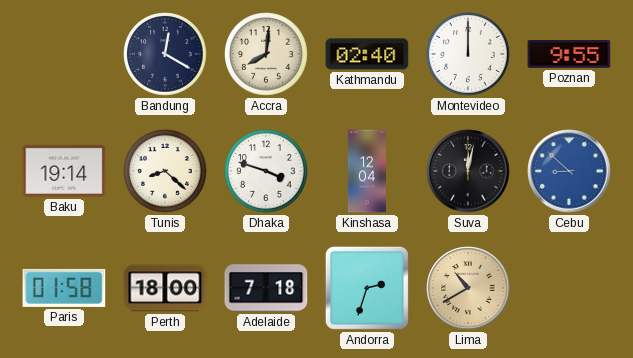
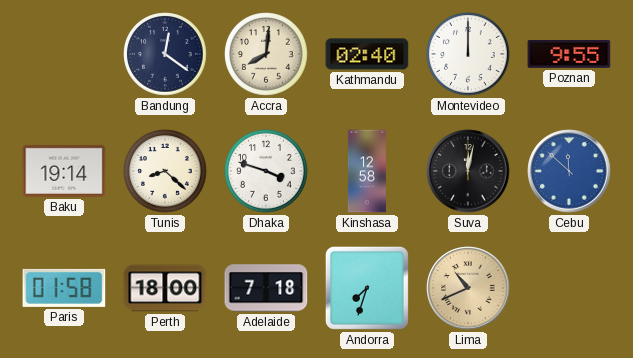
Bandung: 12:20 -> 12:21 (165, 54)
Kinshasa: 12:04 -> 12:58 (367, 171)
Cebu: 8:52 -> 11:52 (569, 171)
Andorra: 2:33 -> 7:33 (367, 288)
Lima: 10:40 -> 10:41 (468, 288)
